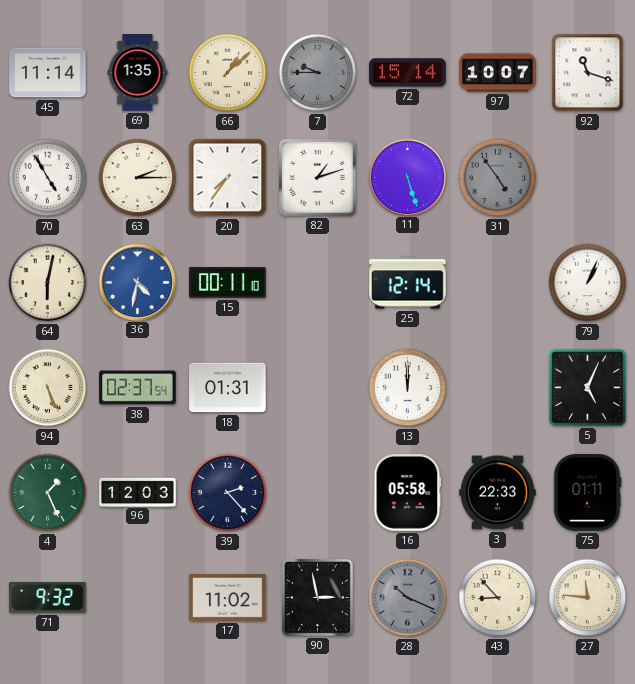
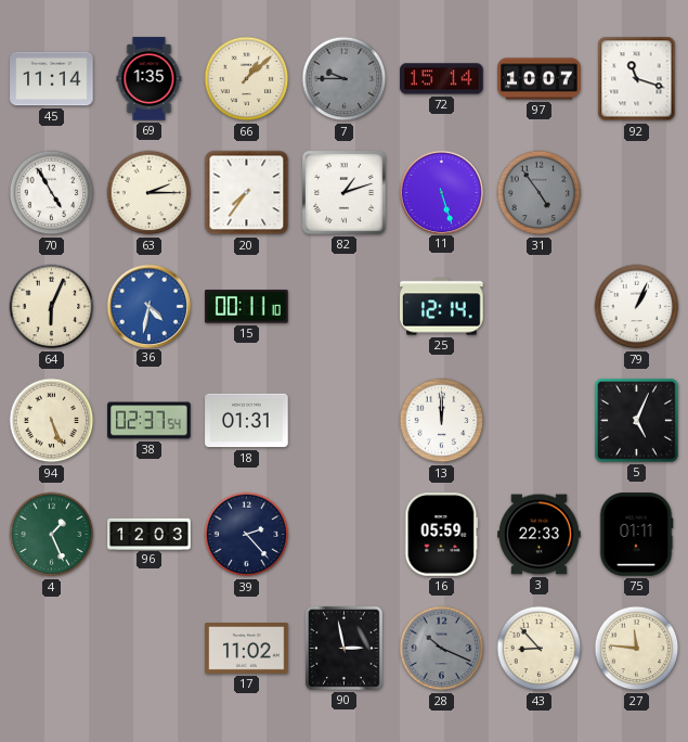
64: 6:02 -> 6:04 (52, 307)
16: 05:58 -> 05:59 (442, 535)
71: 9:32 -> none (48, 598)
